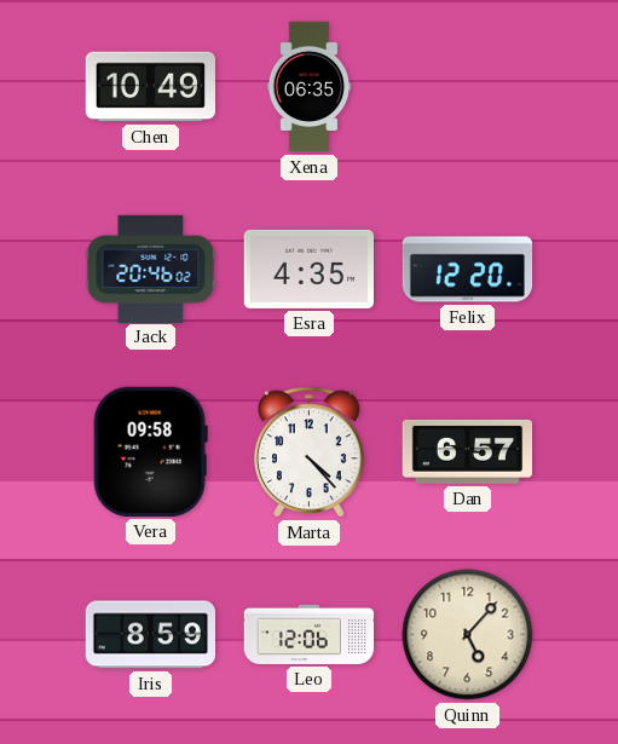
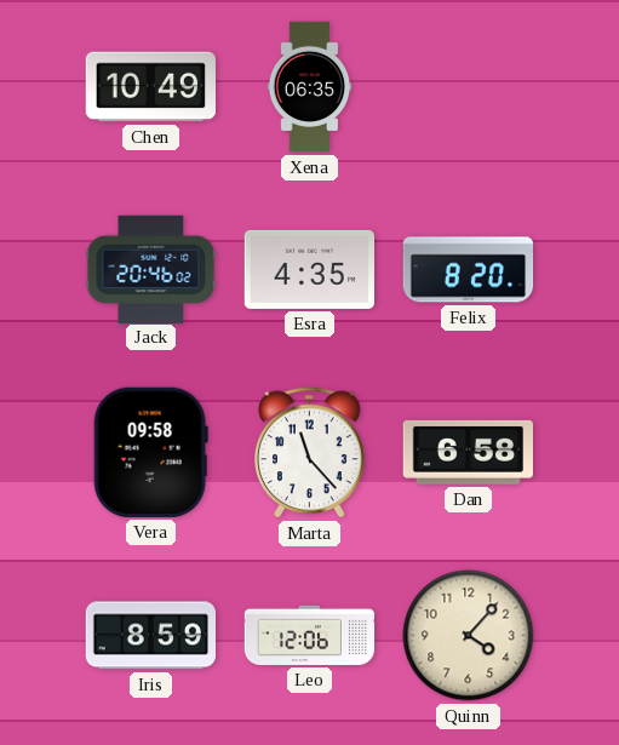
Felix: 12:20 -> 8:20 (469, 270)
Marta: 4:23 -> 11:23 (310, 453)
Dan: 6:57 -> 6:58 (468, 452)
Quinn: 5:07 -> 4:07 (469, 636)
